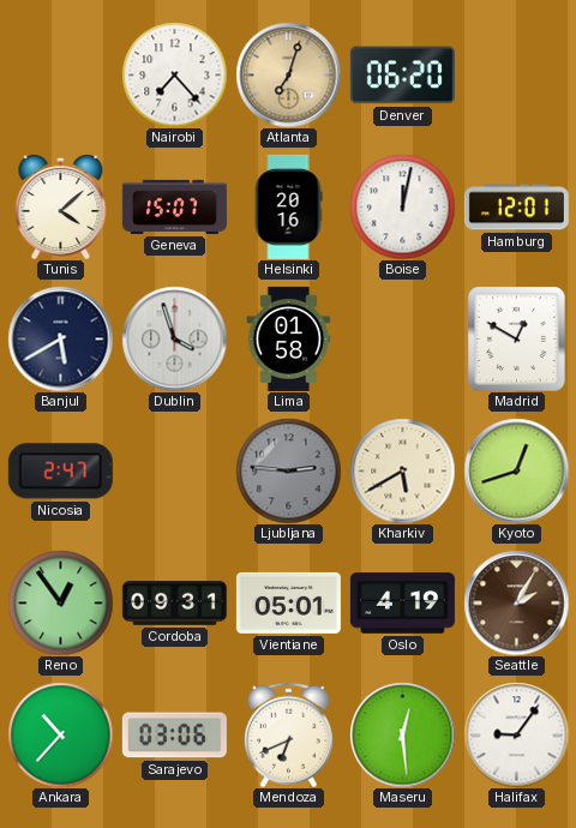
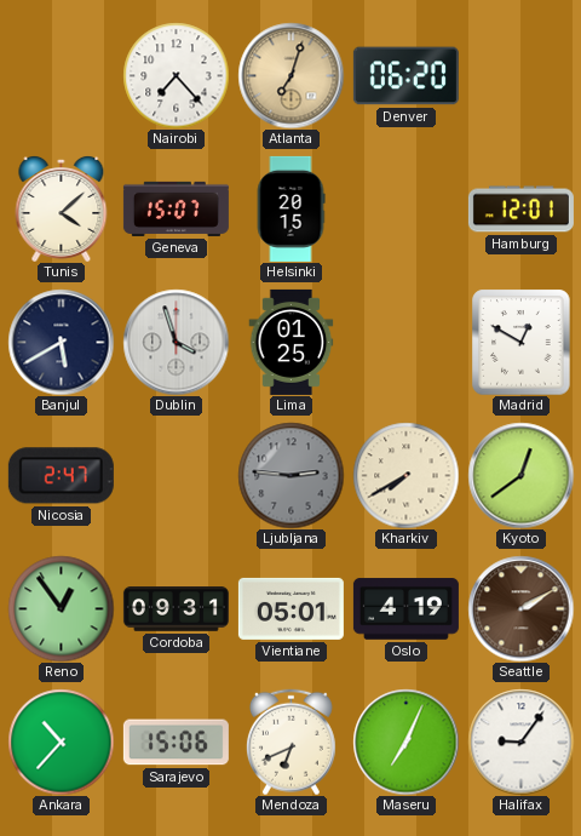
Helsinki: 20:16 -> 20:15 (290, 208)
Boise: 12:02 -> none (402, 206)
Lima: 01:58 -> 01:25 (292, 342)
Kharkiv: 5:40 -> 7:40 (405, 475)
Kyoto: 12:42 -> 12:39 (520, 475)
Seattle: 2:05 -> 2:10 (520, 608)
Sarajevo: 03:06 -> 15:06 (176, 743)
Maseru: 12:29 -> 7:04 (405, 741)
